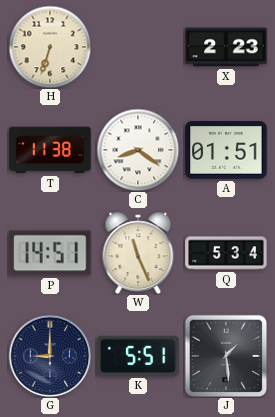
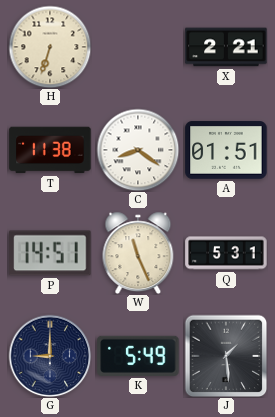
X: 2:23 -> 2:21 (226, 47)
Q: 5:34 -> 5:31 (226, 253)
K: 5:51 -> 5:49 (138, 356)
